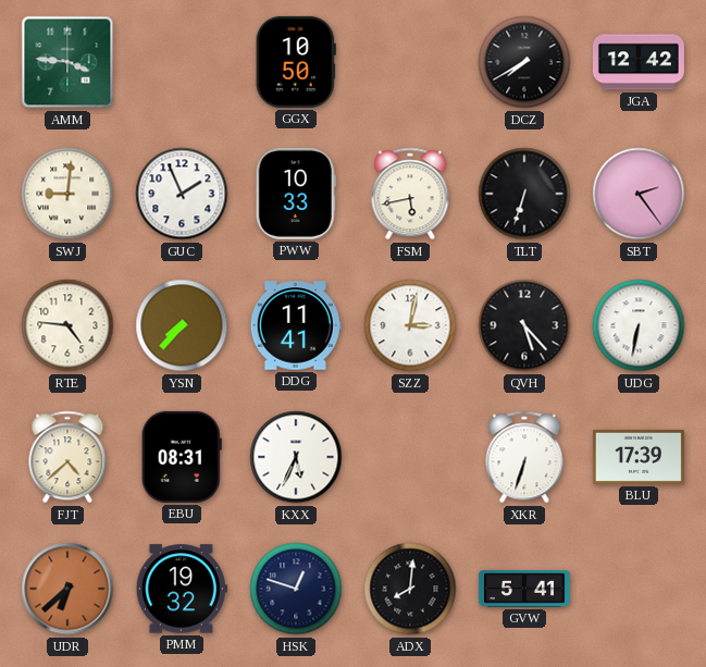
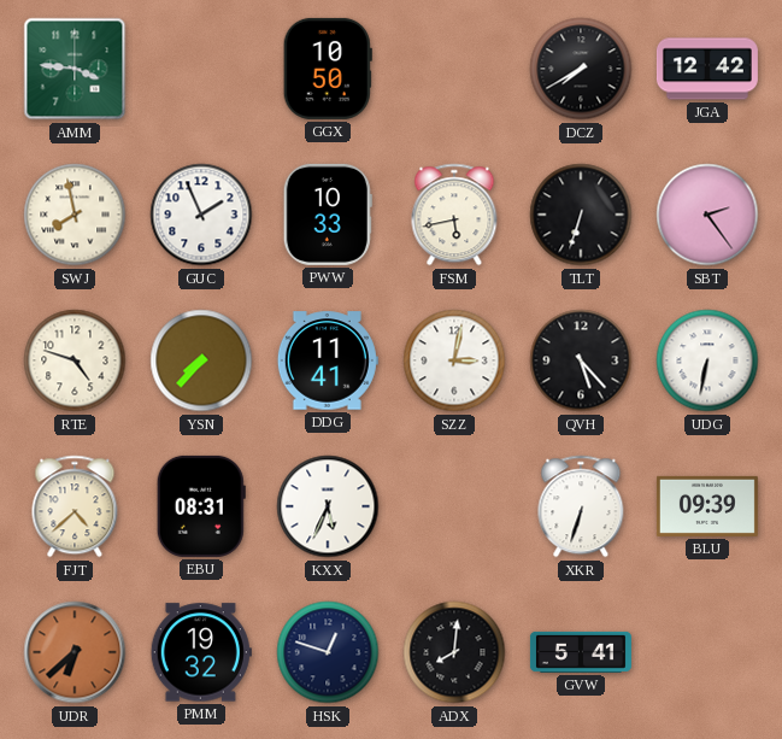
SWJ: 9:01 -> 7:58 (75, 215)
RTE: 4:46 -> 4:48 (75, 360)
BLU: 17:39 -> 09:39 (707, 506)
